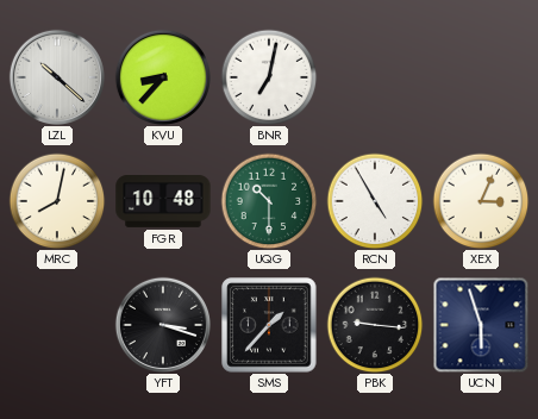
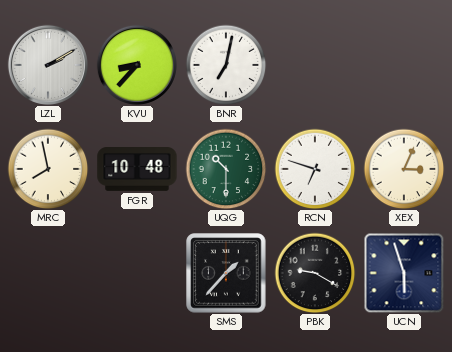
LZL: 10:22 -> 2:10 (48, 65)
MRC: 8:02 -> 7:58 (48, 169)
RCN: 4:55 -> 6:48 (315, 169)
YFT: 3:18 -> none (163, 325)
PBK: 9:16 -> 9:20 (315, 273)
